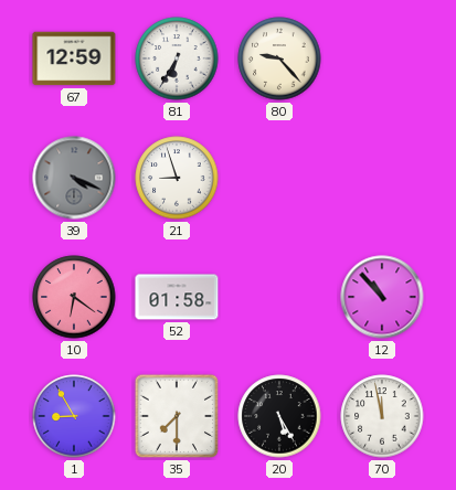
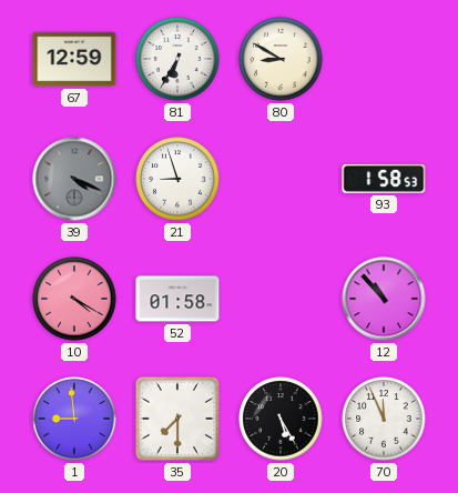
80: 9:23 -> 8:50 (281, 59)
93: none -> 1:58 (384, 179)
10: 6:21 -> 4:20 (74, 299)
1: 8:55 -> 8:59 (74, 419)
70: 11:58 -> 11:56 (384, 419)
